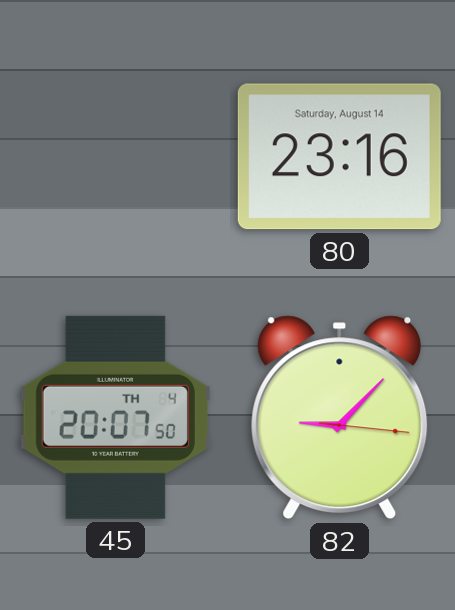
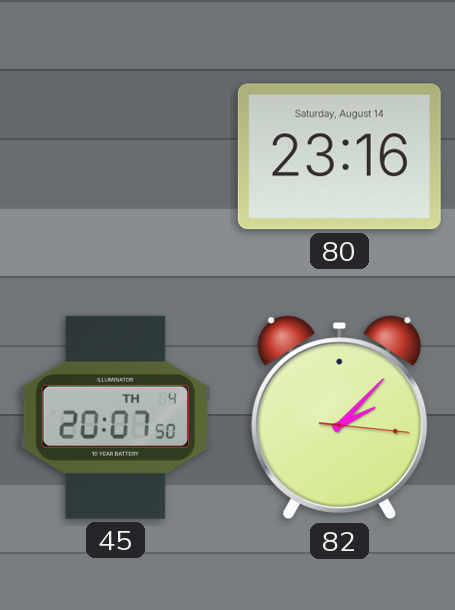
82: 9:07 -> 2:07 (340, 418)
